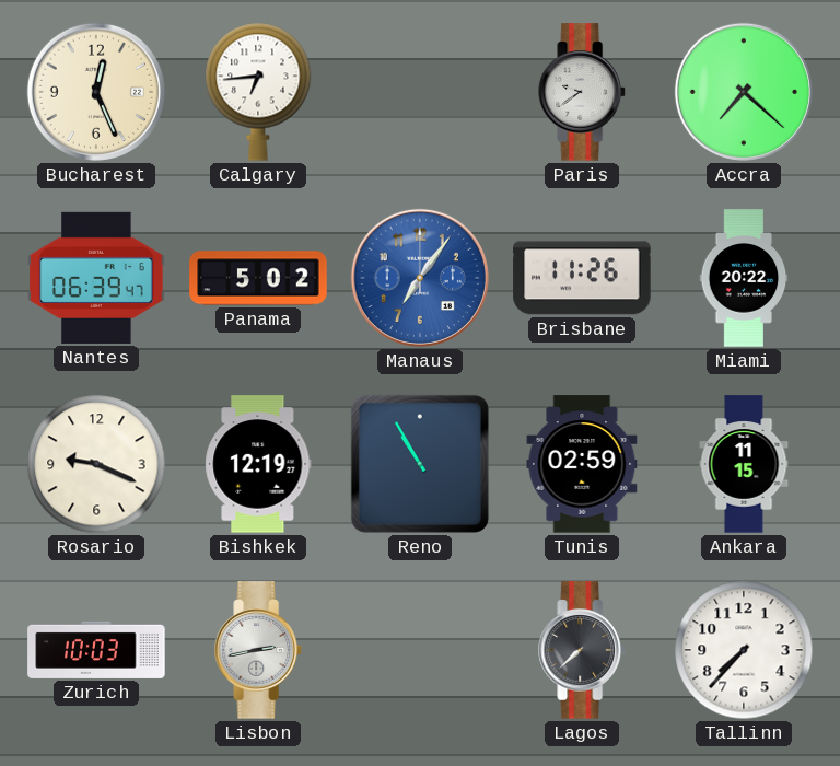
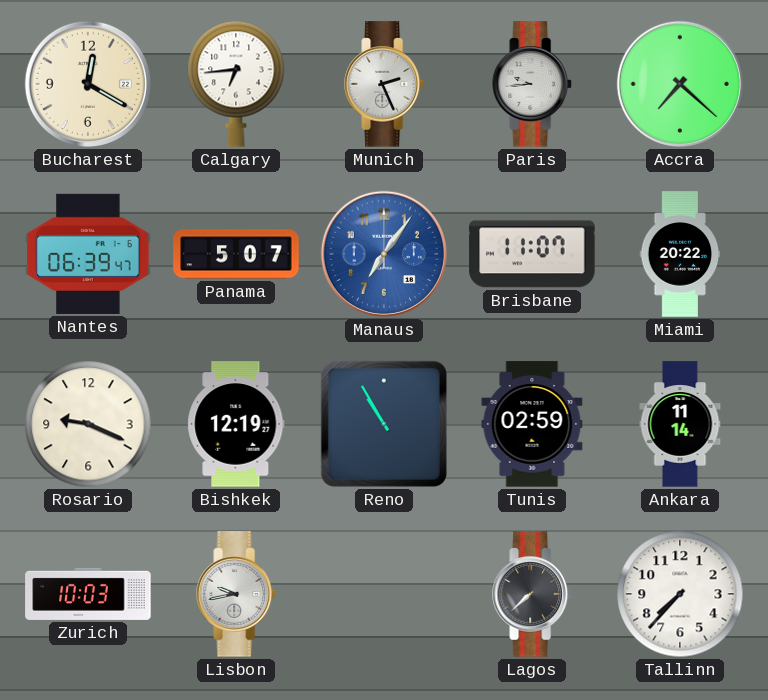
Bucharest: 12:26 -> 12:20 (88, 84)
Munich: none -> 2:26 (384, 84)
Paris: 9:39 -> 9:44 (532, 84)
Panama: 5:02 -> 5:07 (236, 254)
Brisbane: 11:26 -> 11:07 (532, 254)
Ankara: 11:15 -> 11:14 (680, 424)
Lisbon: 2:43 -> 9:43 (236, 594)
